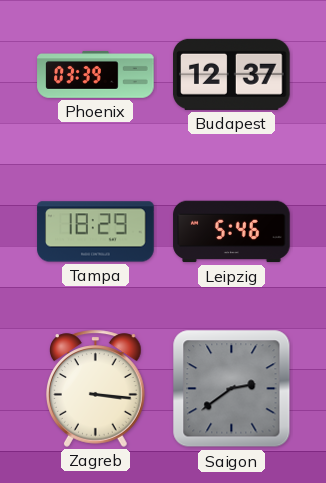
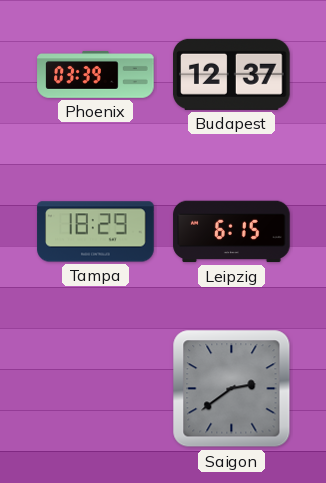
Leipzig: 5:46 -> 6:15 (232, 232)
Zagreb: 3:16 -> none (96, 388)
